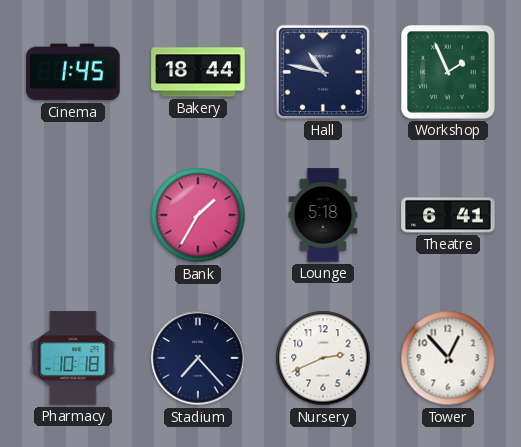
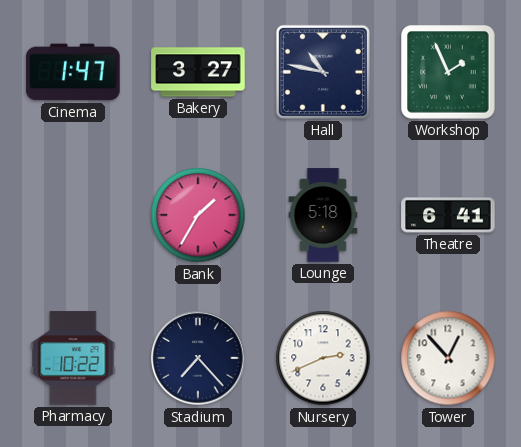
Cinema: 1:45 -> 1:47 (73, 72)
Bakery: 18:44 -> 3:27 (198, 72)
Pharmacy: 10:18 -> 10:22 (73, 358)
